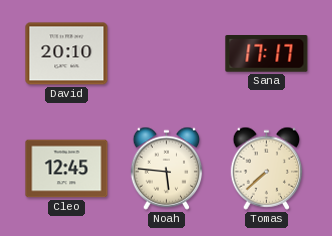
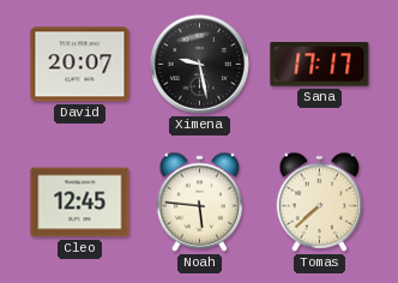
David: 20:10 -> 20:07 (80, 65)
Ximena: none -> 9:28 (199, 64)
